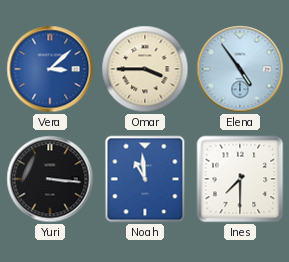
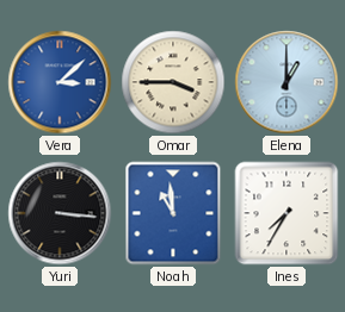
Elena: 4:54 -> 1:00 (287, 82)
Ines: 7:30 -> 7:35 (287, 213)
